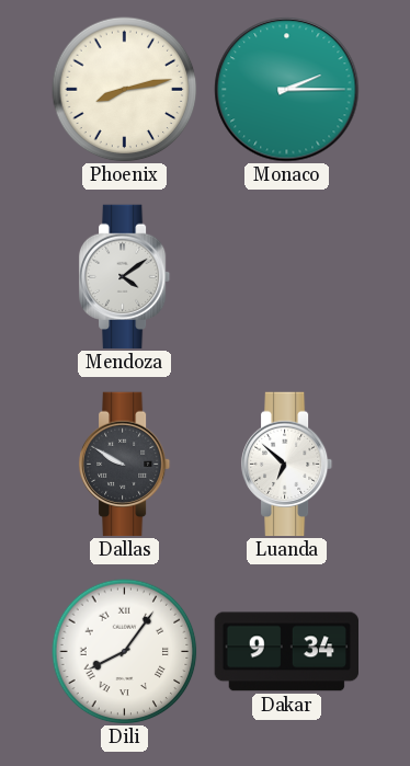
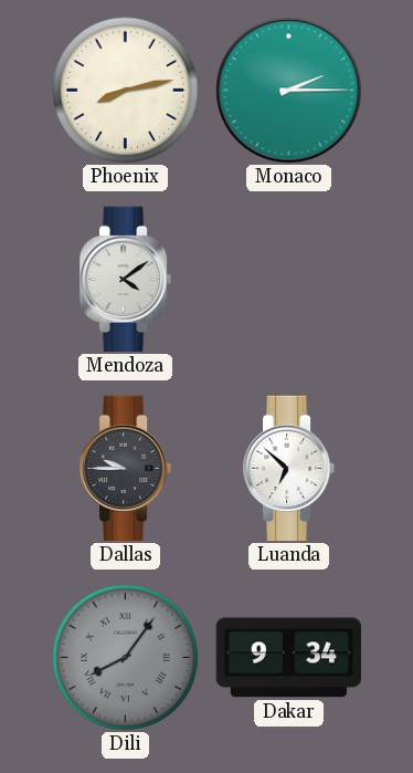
Dallas: 9:50 -> 9:45 (126, 469)
Dili dial: white -> grey (126, 658)
